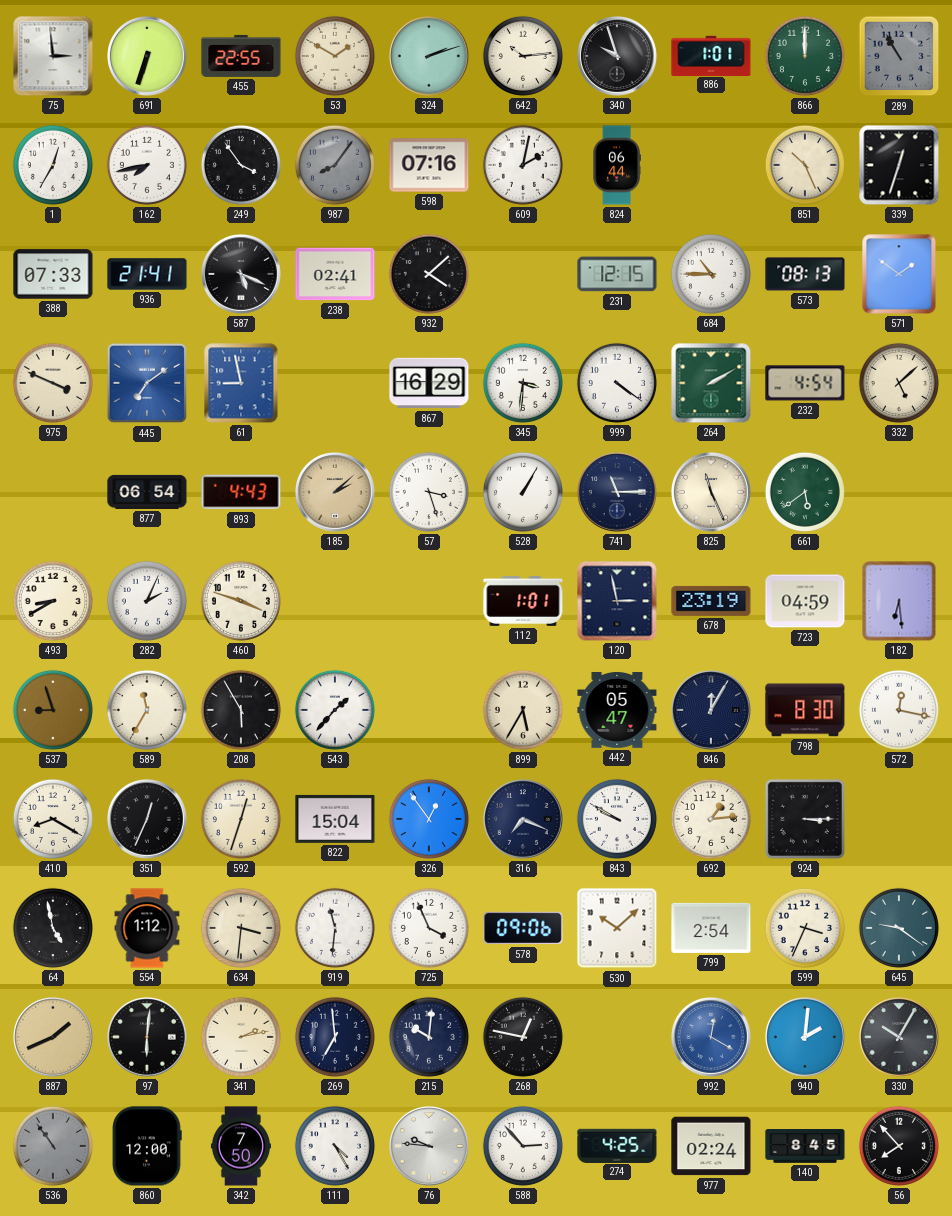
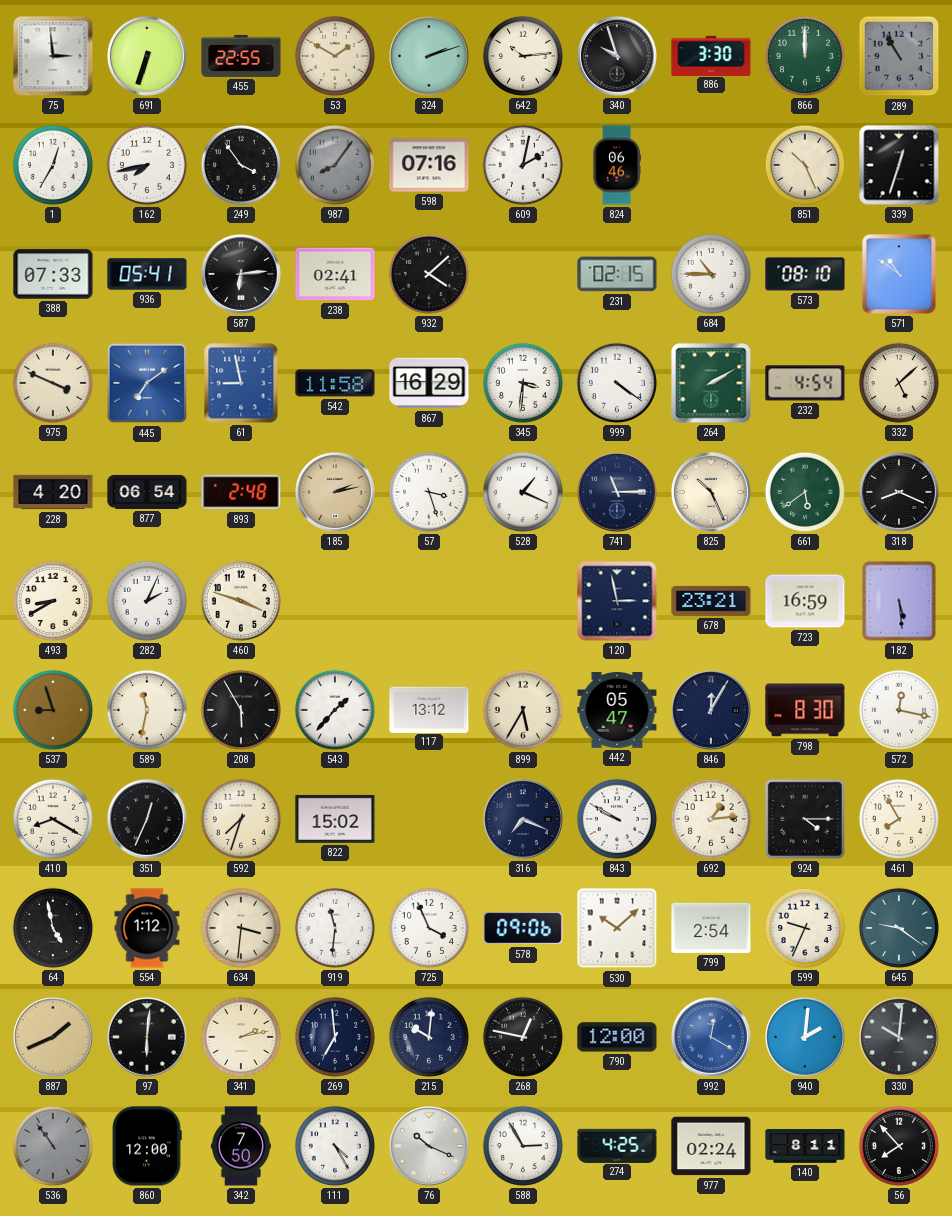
886: 1:01 -> 3:30 (711, 55)
824: 06:44 -> 06:46 (617, 165)
936: 21:41 -> 05:41 (147, 274)
587: 5:19 -> 6:14 (242, 275)
231: 12:15 -> 02:15 (617, 274)
573: 08:13 -> 08:10 (805, 274)
571: 1:51 -> 10:51 (899, 274)
542: none -> 11:58 (335, 383)
228: none -> 4:20 (53, 492)
893: 4:43 -> 2:48 (241, 492)
185: 2:08 -> 2:13 (336, 493)
528: 1:05 -> 1:19 (523, 492)
825: 11:26 -> 10:26 (712, 493)
318: none -> 8:19 (900, 493)
112: 1:01 -> none (523, 601)
678: 23:19 -> 23:21 (711, 601)
723: 04:59 -> 16:59 (805, 601)
182: 6:29 -> 5:29 (899, 601)
589: 11:35 -> 11:32 (147, 710)
117: none -> 13:12 (429, 709)
592: 12:33 -> 7:33 (241, 819)
822: 15:04 -> 15:02 (335, 819)
326: 12:54 -> none (429, 819)
924: 3:15 -> 4:15 (805, 819)
461: none -> 7:55 (899, 819)
599: 3:34 -> 9:34 (805, 928)
790: none -> 12:00 (617, 1037)
330: 10:05 -> 10:01 (900, 1038)
76: 9:46 -> 10:19 (430, 1147)
588: 2:53 -> 2:55 (523, 1146)
140: 8:45 -> 8:11 (805, 1147)
